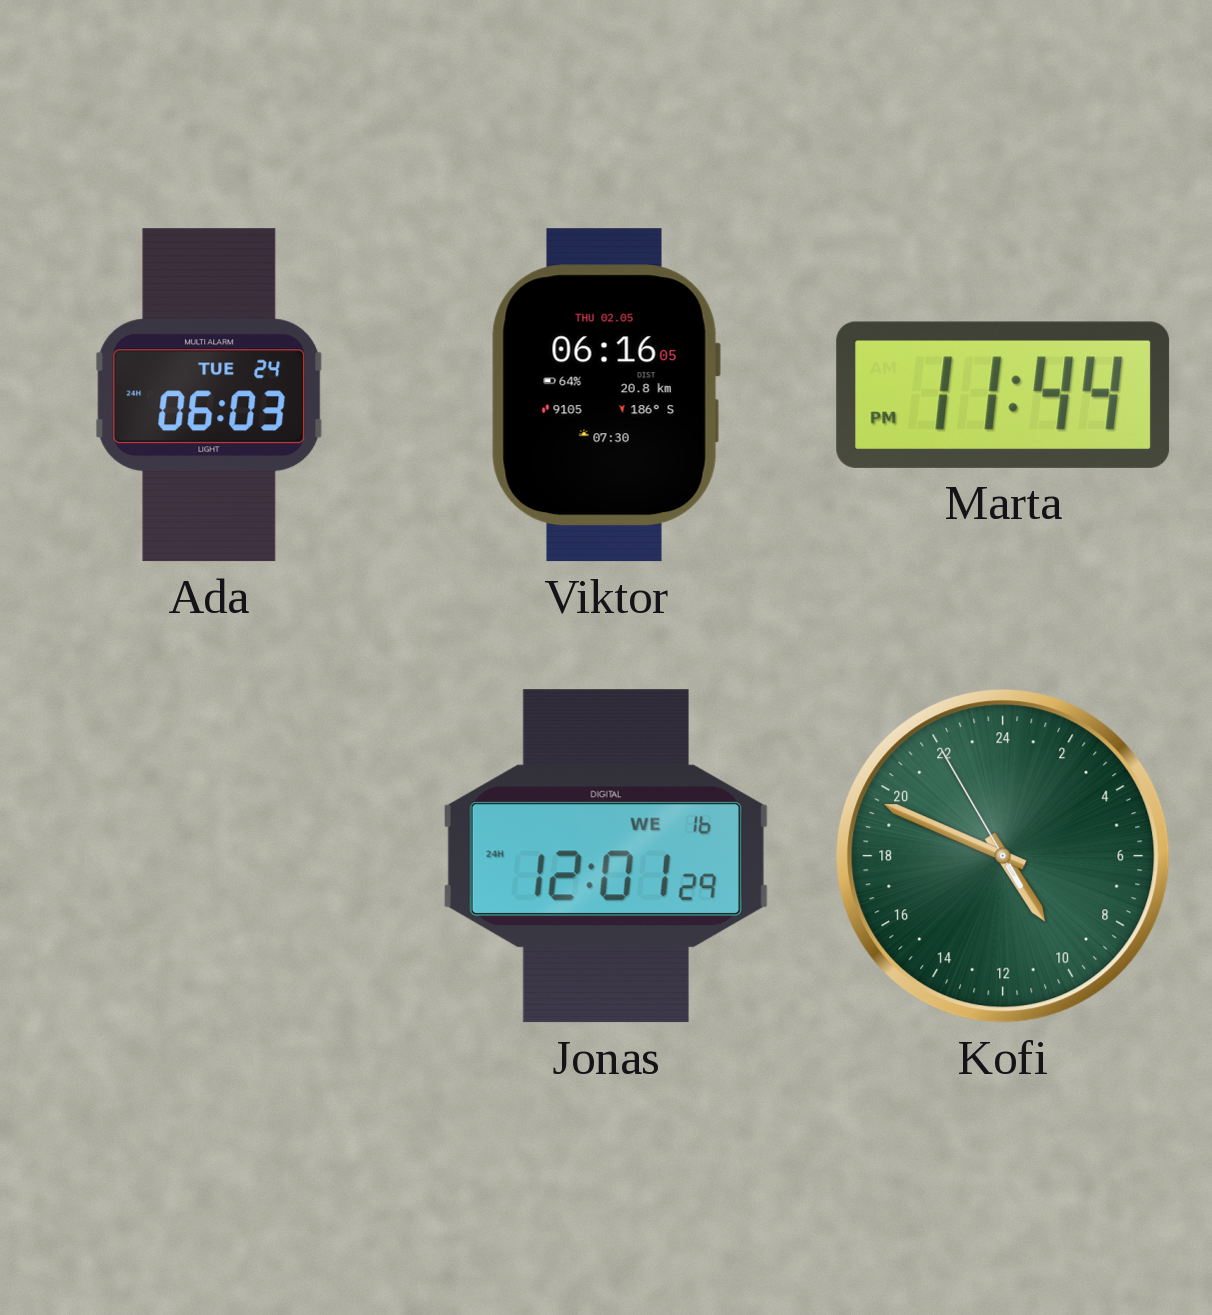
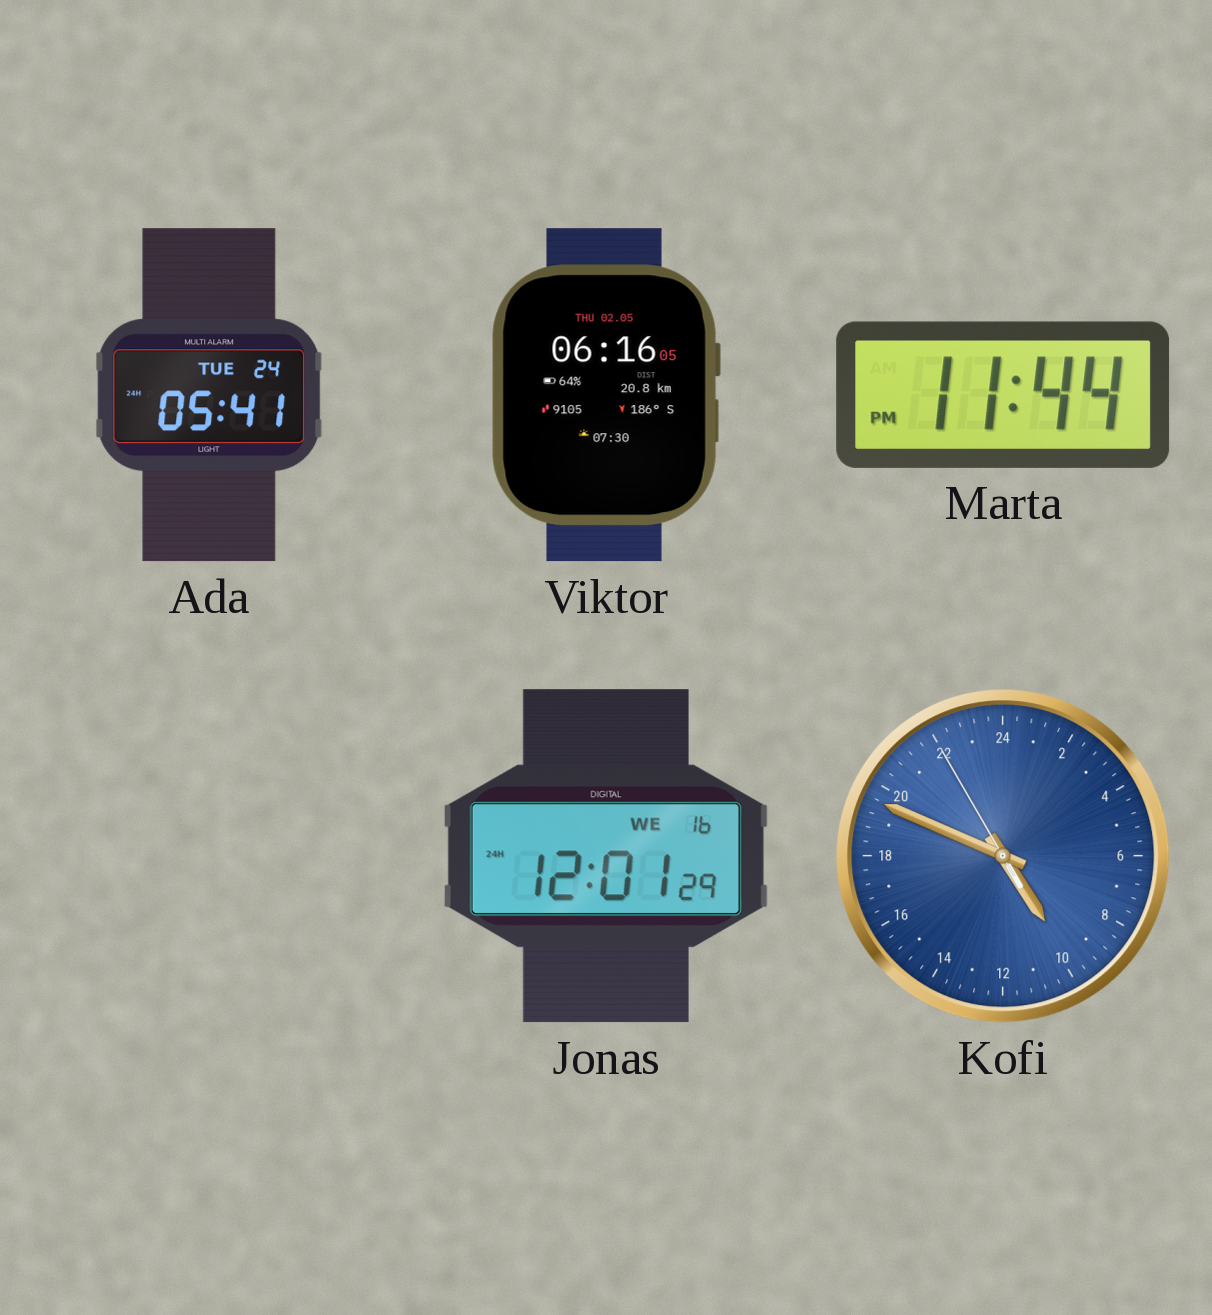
Ada: 06:03 -> 05:41 (209, 395)
Kofi dial: green -> blue (1003, 856)
